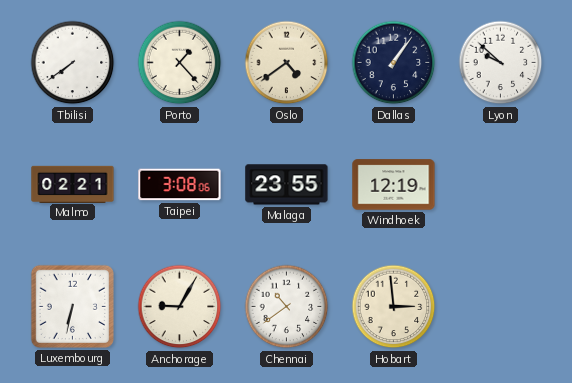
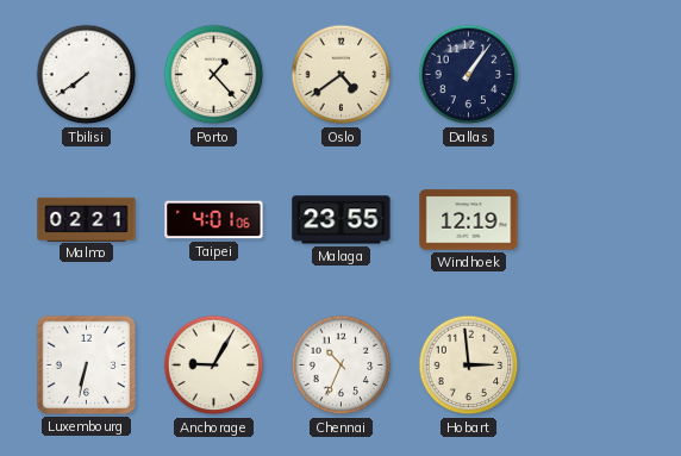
Lyon: 9:52 -> none (501, 63)
Taipei: 3:08 -> 4:01 (214, 220)
Chennai: 10:39 -> 10:34 (342, 366)
